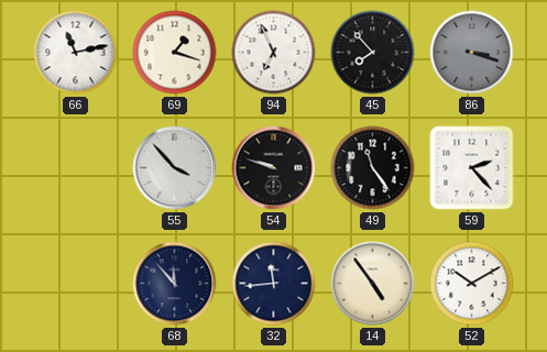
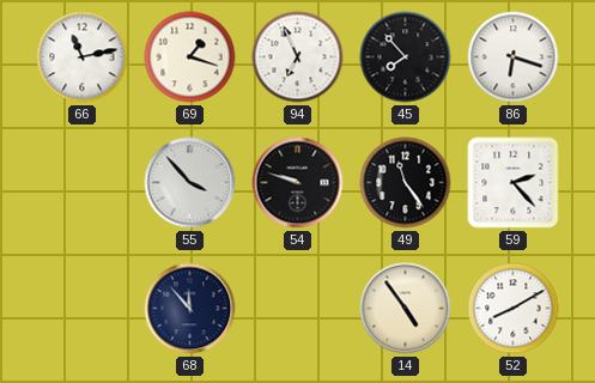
86: 3:18 -> 6:18 (514, 57)
86 dial: grey -> white (514, 57)
32: 11:44 -> none (274, 284)
52: 10:10 -> 8:10 (514, 309)
